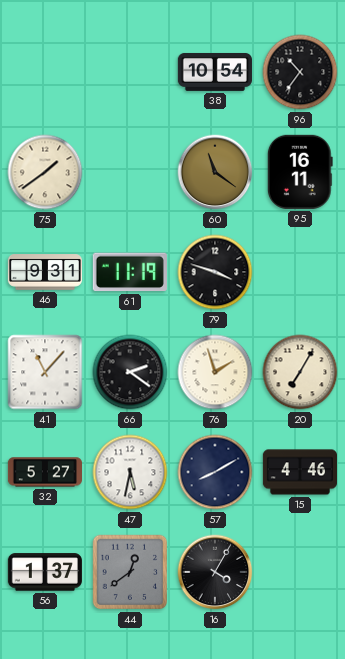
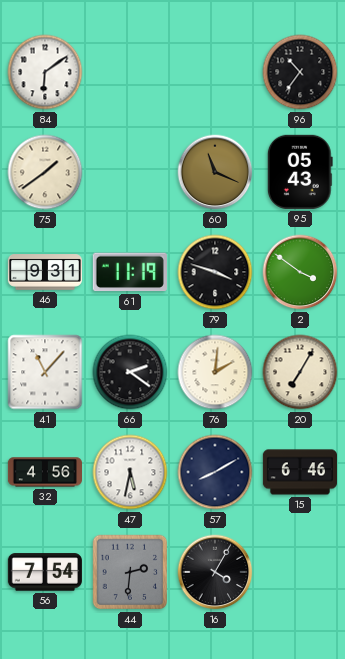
84: none -> 6:09 (45, 72)
38: 10:54 -> none (215, 72)
60: 11:21 -> 11:19 (215, 172)
95: 16:11 -> 05:43 (300, 172)
2: none -> 3:51 (300, 272)
76: 1:57 -> 2:01 (215, 372)
32: 5:27 -> 4:56 (44, 472)
15: 4:46 -> 6:46 (299, 472)
56: 1:37 -> 7:54 (45, 572)
44: 12:39 -> 2:31 (130, 572)
